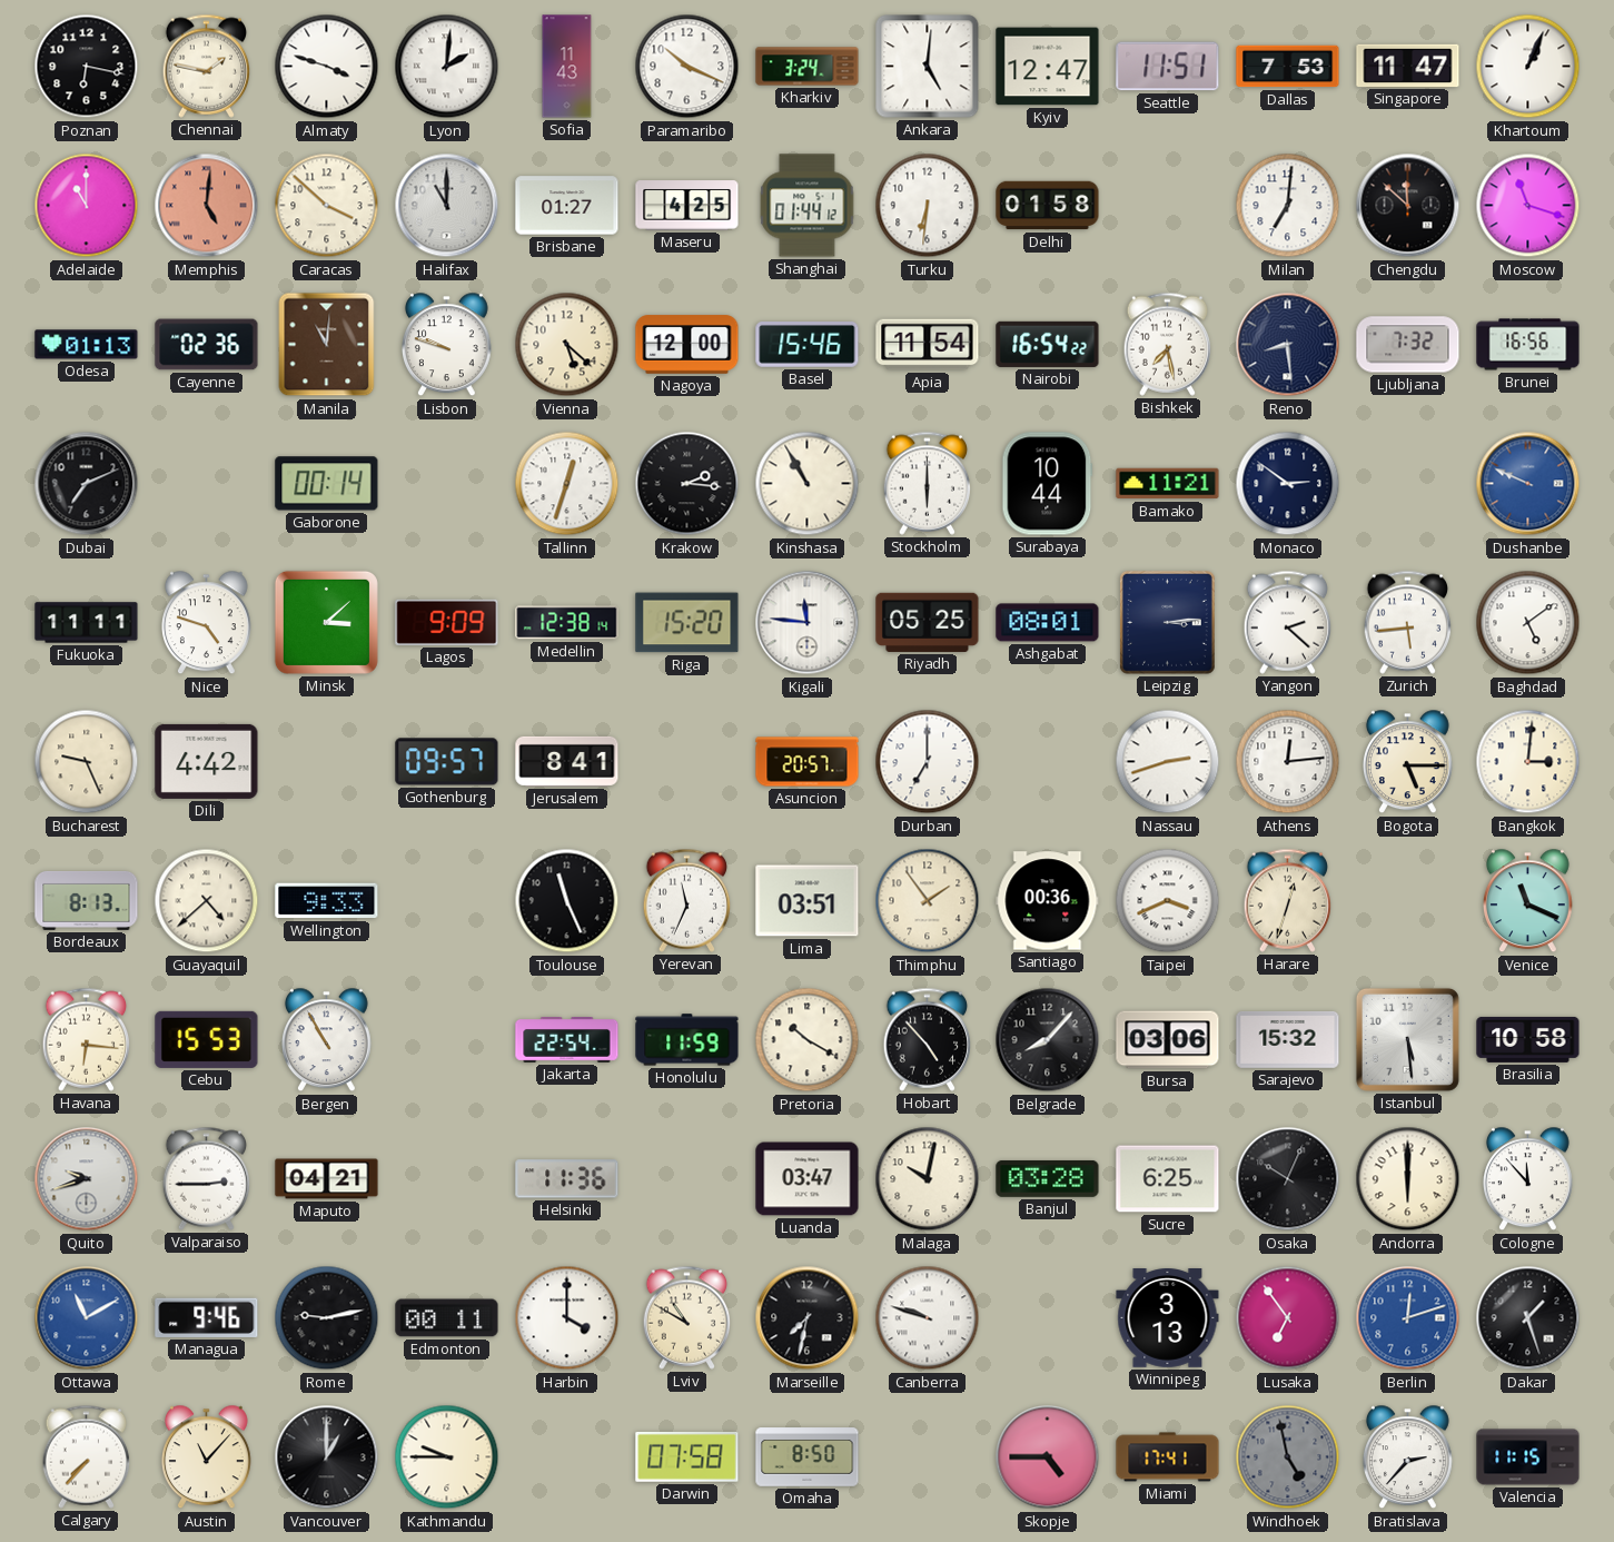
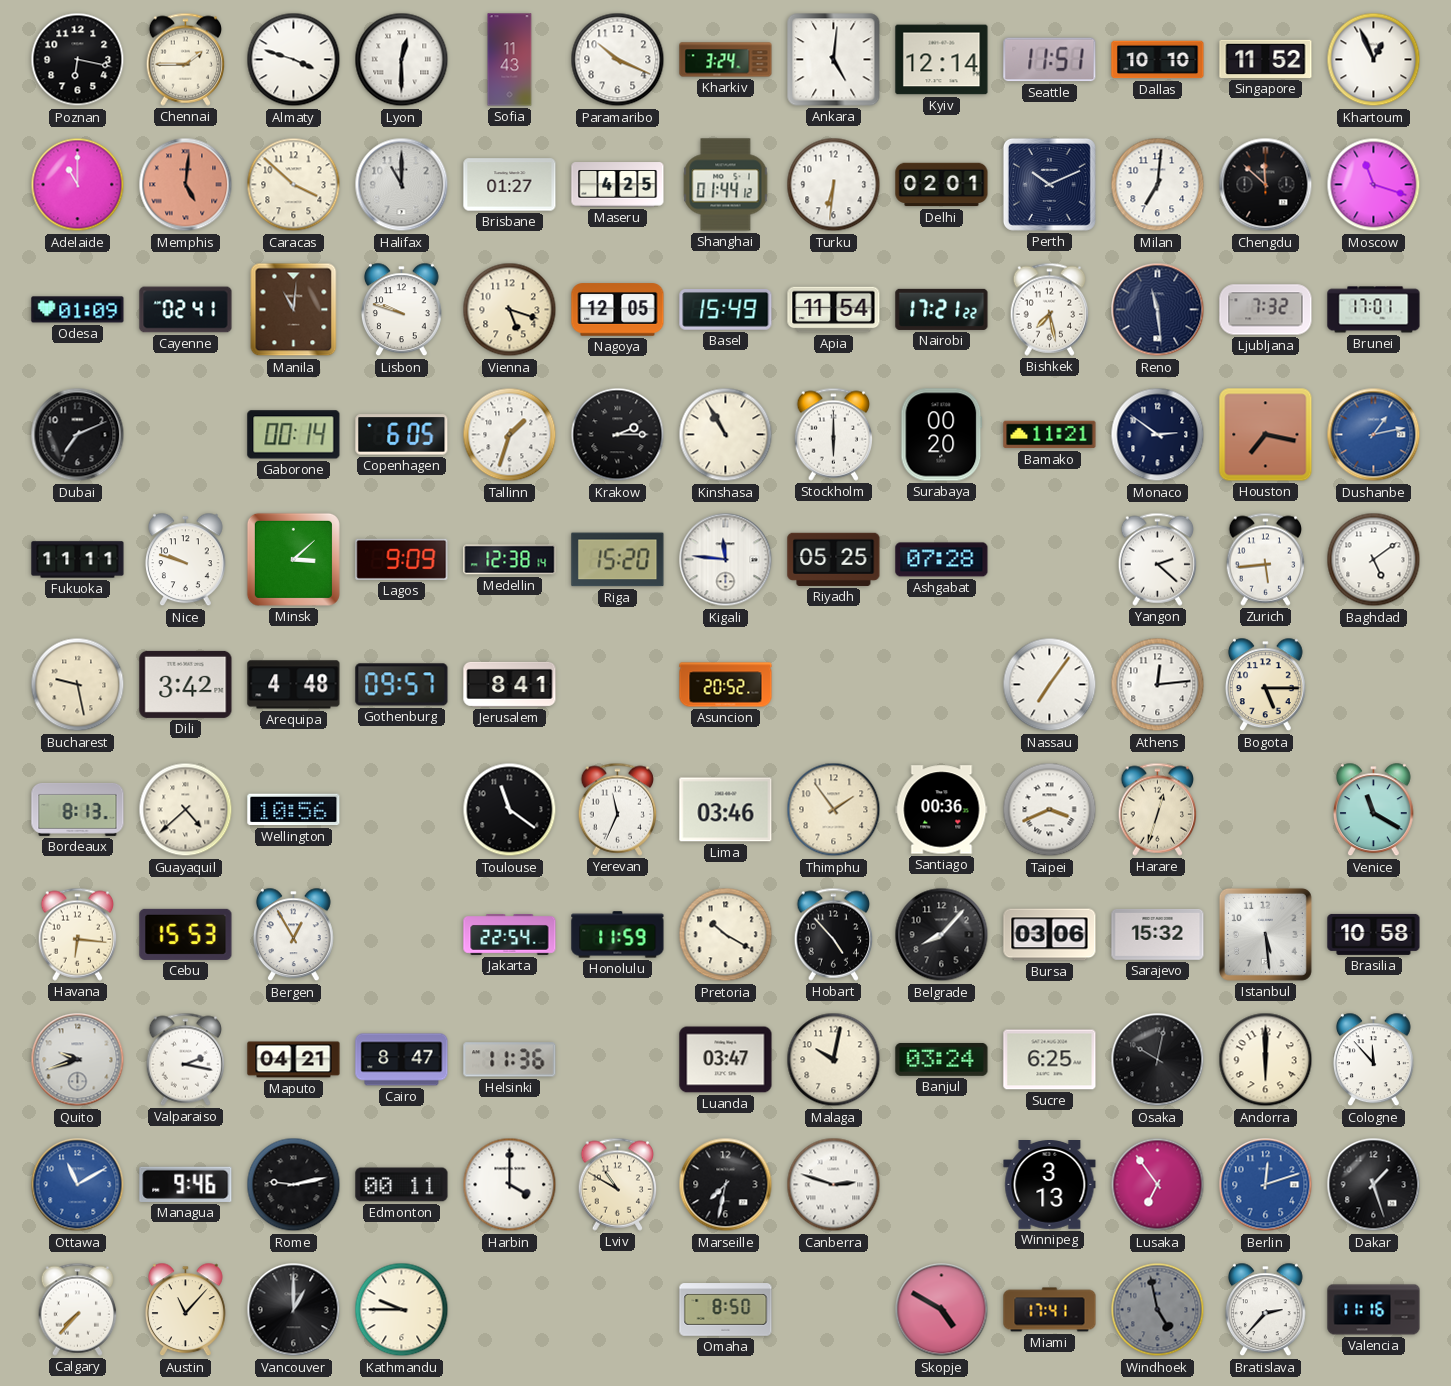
Chennai: 1:47 -> 1:45 (186, 59)
Lyon: 2:01 -> 12:30 (402, 60)
Kyiv: 12:47 -> 12:14 (942, 60)
Dallas: 7:53 -> 10:10 (1158, 60)
Singapore: 11:47 -> 11:52 (1266, 59)
Khartoum: 1:04 -> 12:56 (1374, 60)
Delhi: 01:58 -> 02:01 (942, 185)
Perth: none -> 10:11 (1049, 184)
Odesa: 01:13 -> 01:09 (78, 310)
Cayenne: 02:36 -> 02:41 (186, 310)
Vienna: 5:22 -> 5:18 (510, 310)
Nagoya: 12:00 -> 12:05 (618, 310)
Basel: 15:46 -> 15:49 (726, 310)
Nairobi: 16:54 -> 17:21 (942, 309)
Reno: 8:29 -> 11:29 (1158, 310)
Brunei: 16:56 -> 17:01 (1374, 310)
Copenhagen: none -> 6:05 (402, 435)
Tallinn: 12:33 -> 1:33 (510, 435)
Krakow: 2:16 -> 2:15 (618, 435)
Surabaya: 10:44 -> 00:20 (942, 435)
Houston: none -> 7:17 (1266, 435)
Dushanbe: 9:49 -> 1:13 (1374, 435)
Nice: 4:48 -> 9:48 (185, 560)
Ashgabat: 08:01 -> 07:28 (942, 560)
Leipzig: 3:14 -> none (1167, 622)
Bucharest: 9:26 -> 9:28 (78, 685)
Dili: 4:42 -> 3:42 (186, 684)
Arequipa: none -> 4:48 (294, 685)
Asuncion: 20:57 -> 20:52 (726, 685)
Durban: 7:00 -> none (928, 762)
Nassau: 2:42 -> 7:06 (1050, 685)
Bangkok: 3:01 -> none (1528, 762)
Wellington: 9:33 -> 10:56 (294, 810)
Toulouse: 11:26 -> 11:21 (510, 810)
Lima: 03:51 -> 03:46 (726, 810)
Venice: 11:19 -> 11:20 (1373, 810)
Bergen: 10:55 -> 12:55 (293, 935)
Valparaiso: 2:45 -> 2:17 (186, 1059)
Cairo: none -> 8:47 (402, 1060)
Banjul: 03:28 -> 03:24 (942, 1059)
Osaka: 10:04 -> 10:02 (1158, 1060)
Canberra: 9:48 -> 2:48 (834, 1185)
Darwin: 07:58 -> none (687, 1456)
Skopje: 4:45 -> 4:50 (942, 1310)
Valencia: 11:15 -> 11:16 (1374, 1310)
